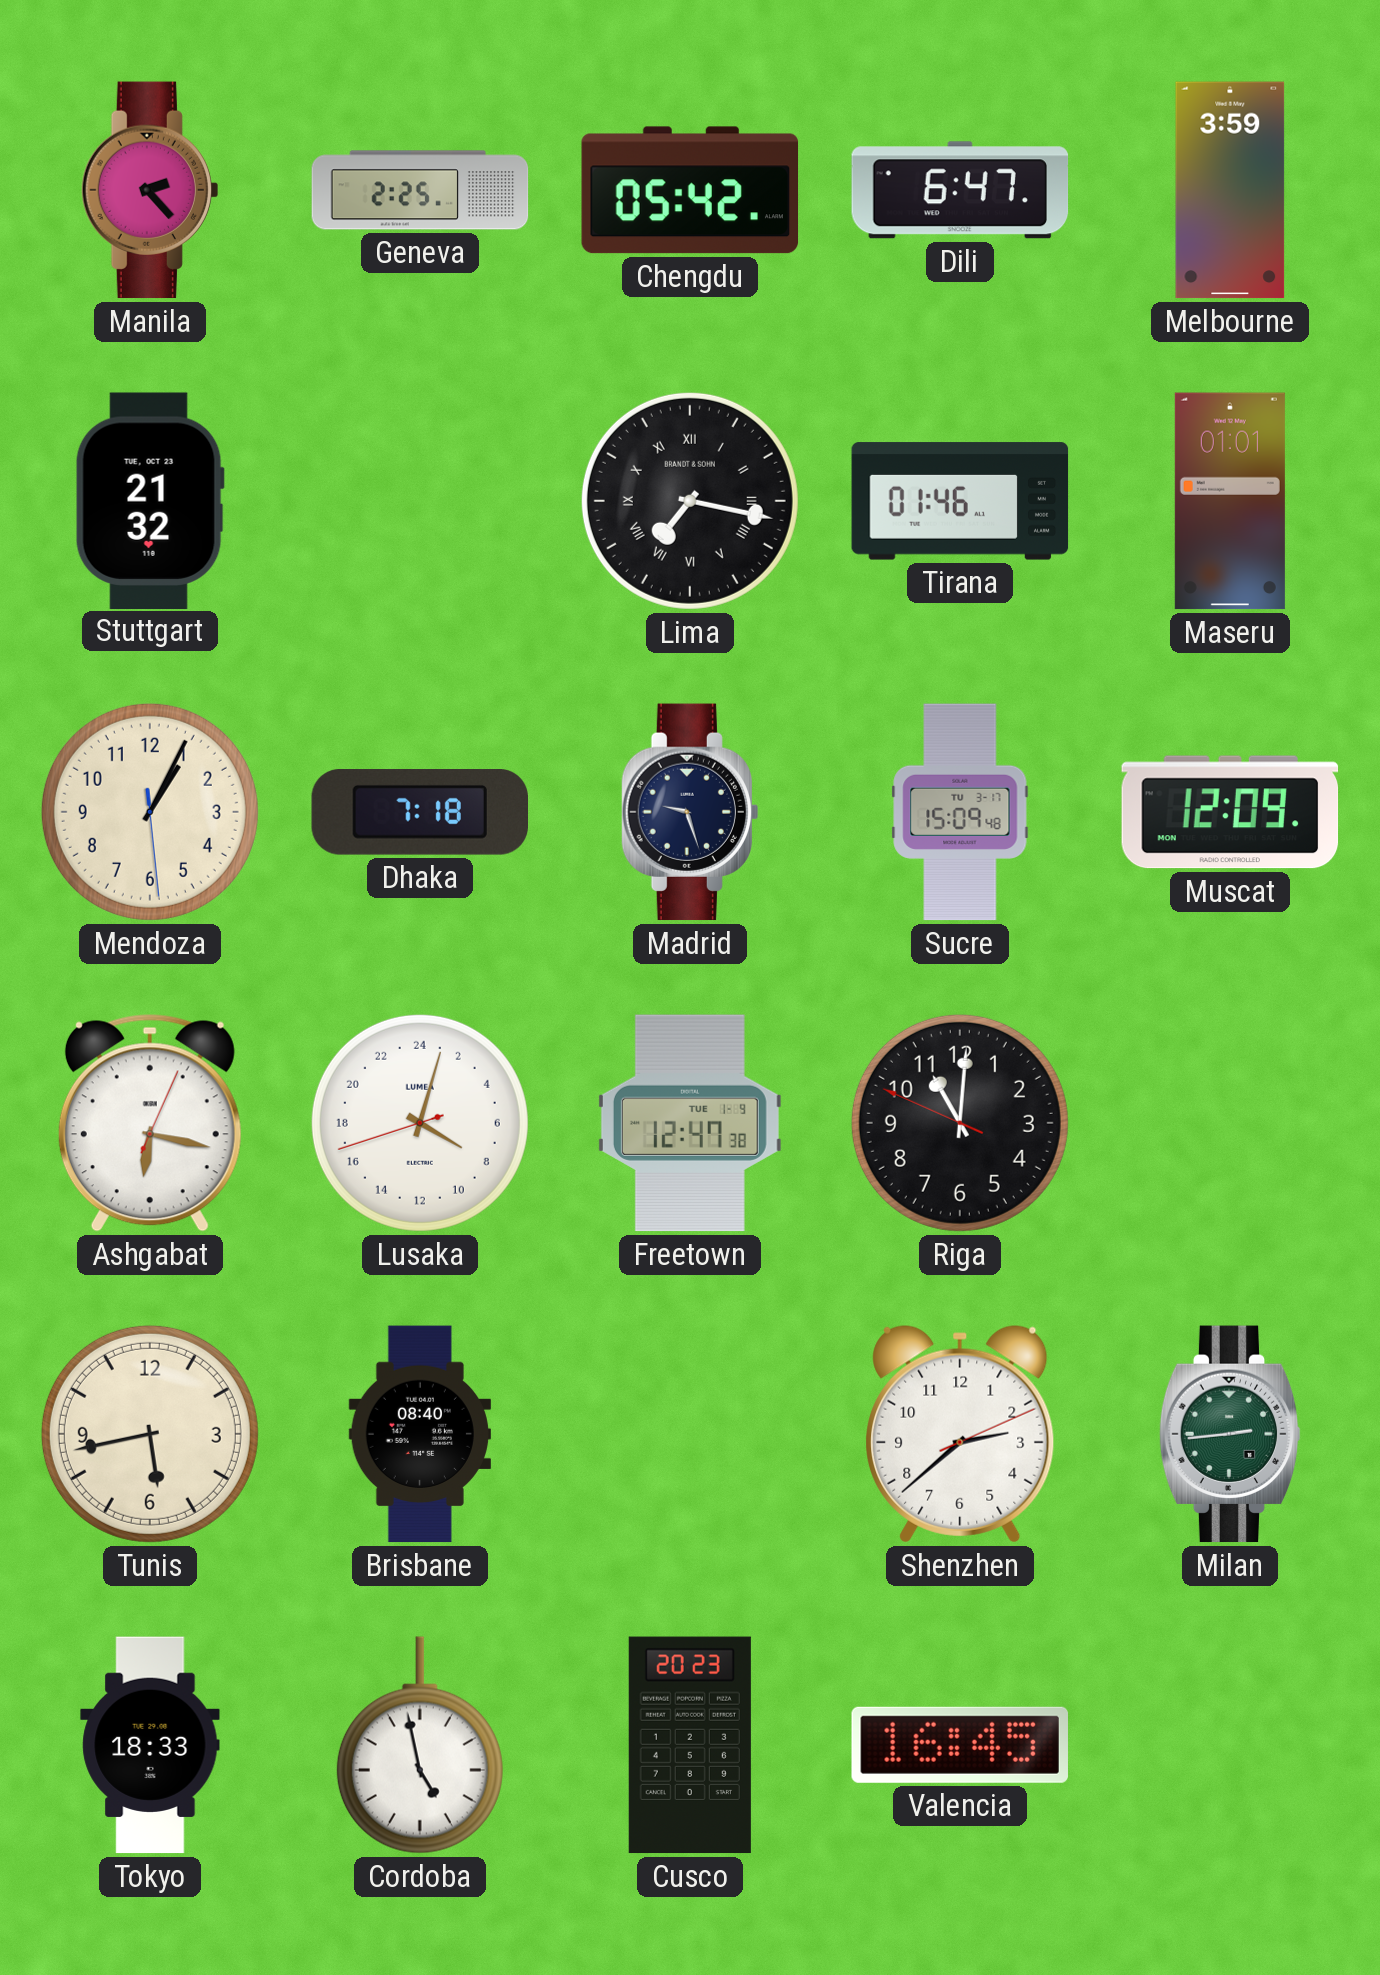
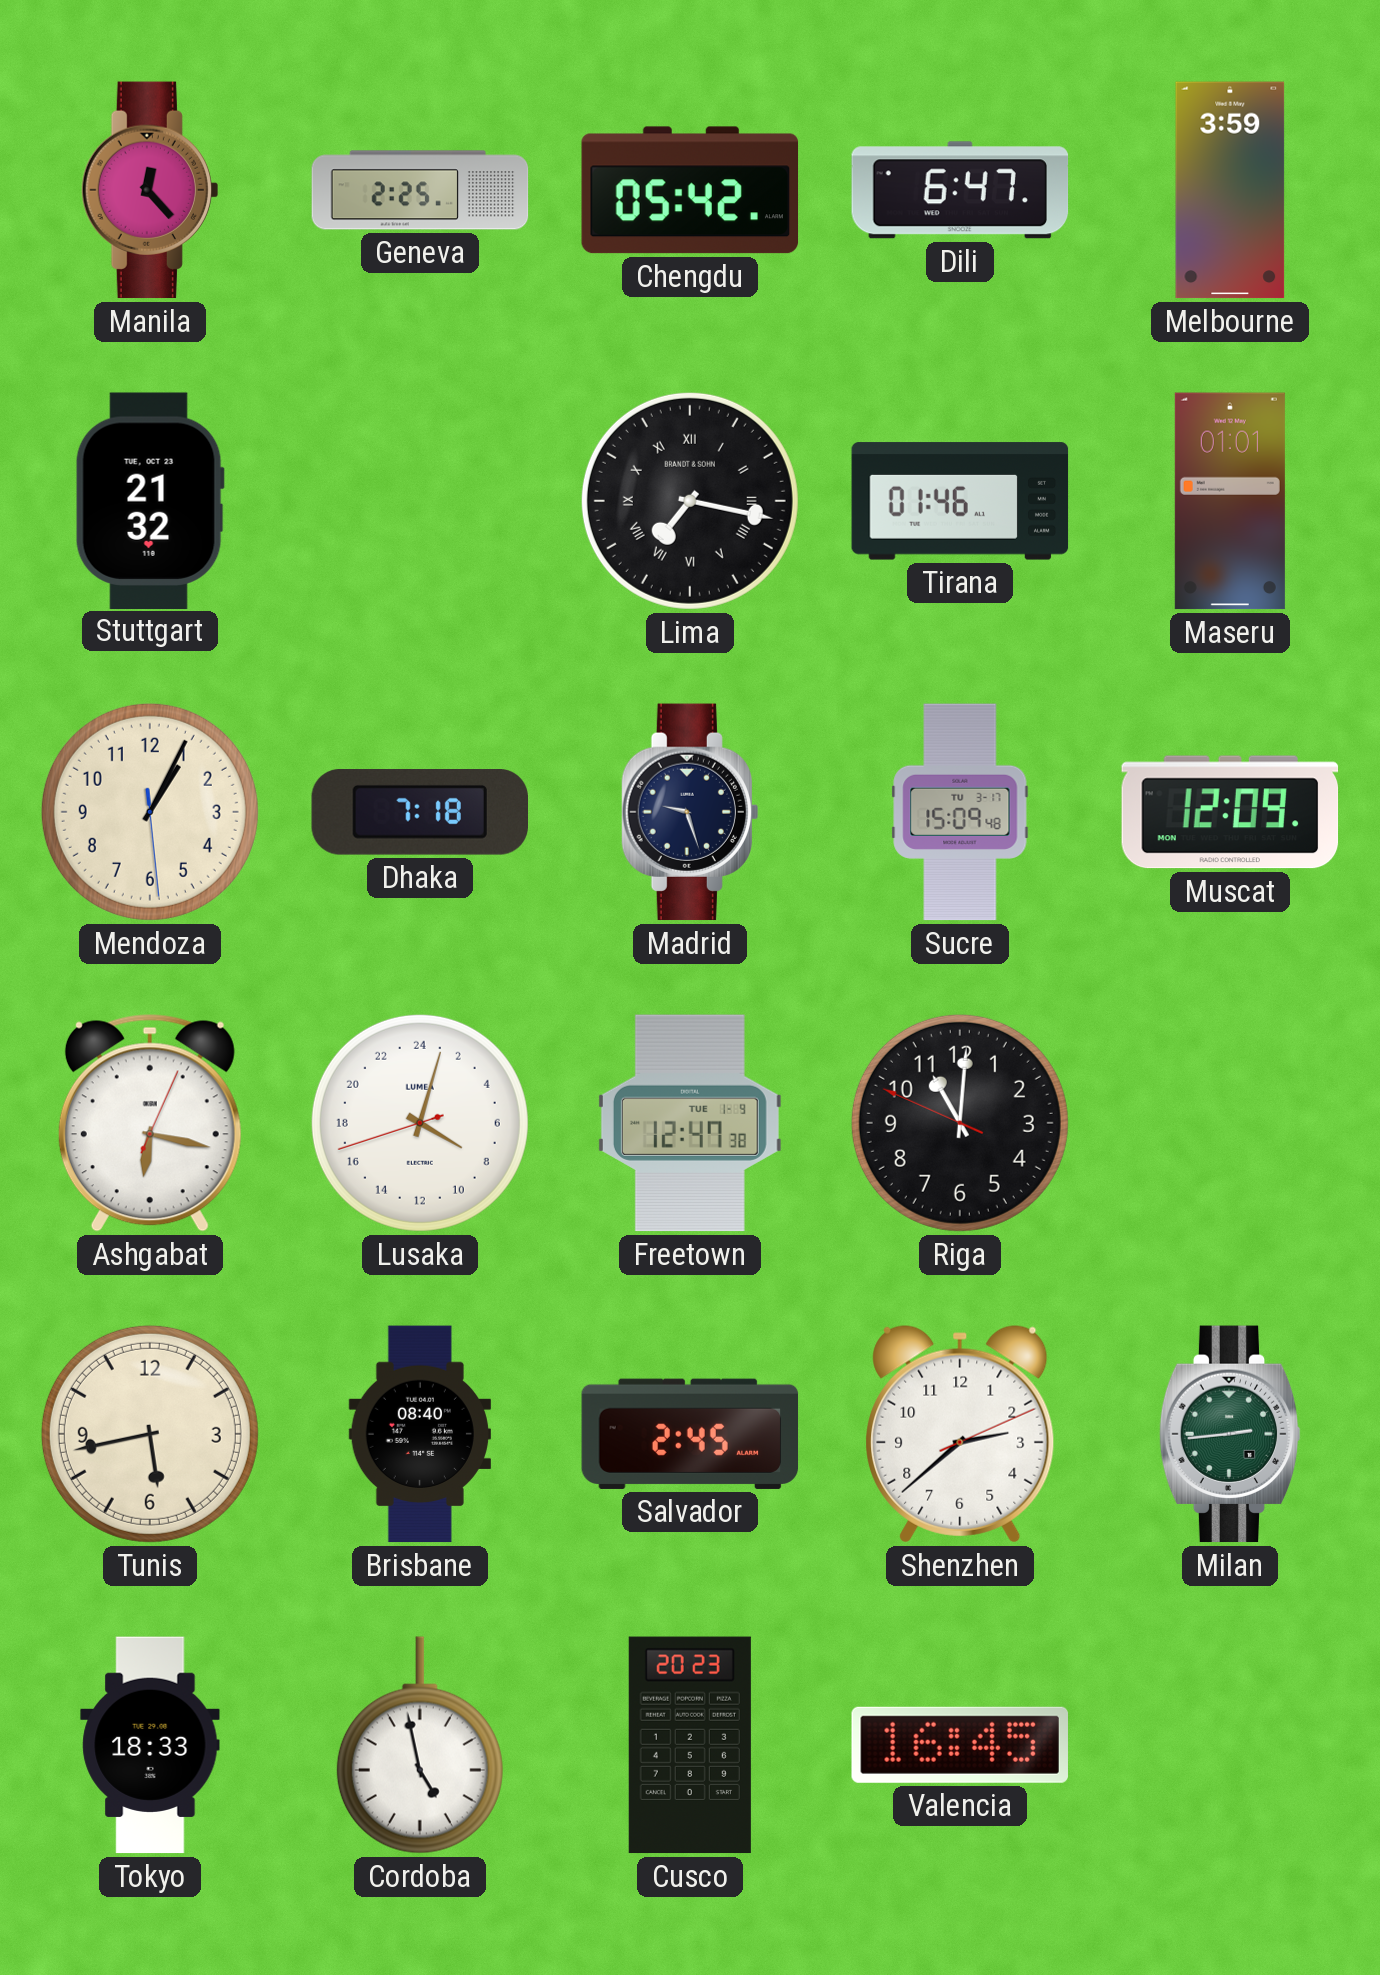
Manila: 2:23 -> 12:23 (149, 190)
Salvador: none -> 2:45 (690, 1434)
